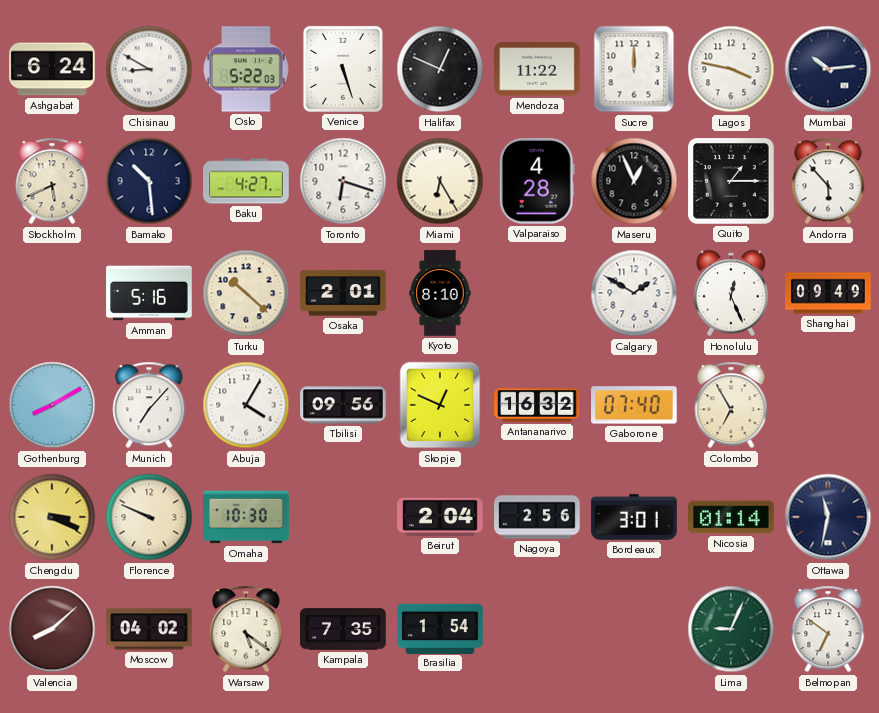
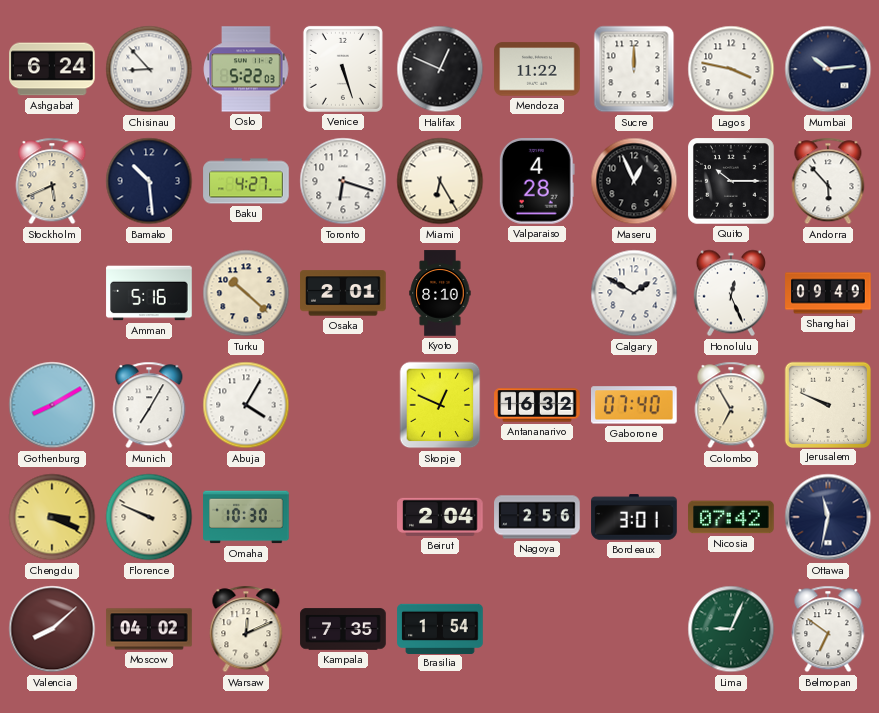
Chisinau: 8:50 -> 8:53 (149, 69)
Quito: 1:15 -> 10:15 (732, 182)
Munich: 7:07 -> 7:05 (149, 405)
Tbilisi: 09:56 -> none (343, 405)
Jerusalem: none -> 9:49 (827, 404)
Nicosia: 01:14 -> 07:42 (731, 517)
Warsaw: 5:21 -> 12:11 (246, 629)
